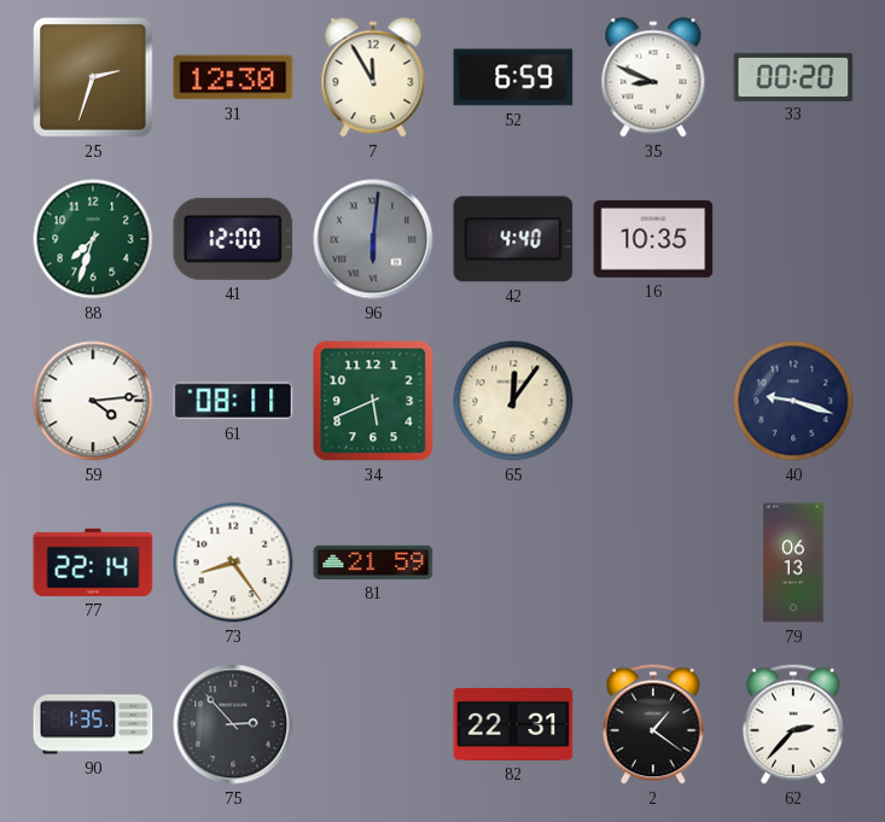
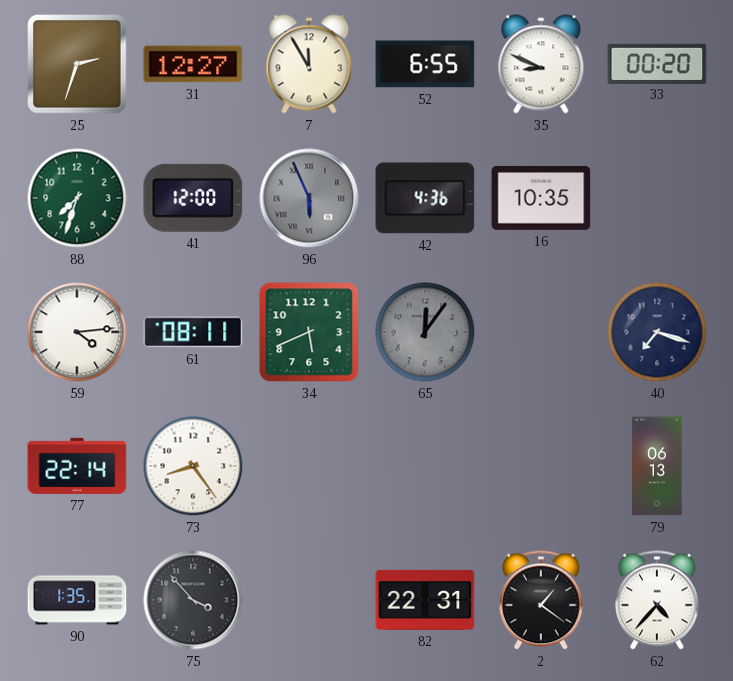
31: 12:30 -> 12:27 (193, 64)
52: 6:59 -> 6:55 (425, 64)
96: 6:01 -> 5:56 (309, 198)
42: 4:40 -> 4:36 (425, 198)
65 dial: cream -> grey (425, 332)
40: 9:18 -> 7:18 (657, 332)
81: 21:59 -> none (373, 562)
75: 2:53 -> 3:53 (193, 600)
62: 2:37 -> 4:37 (658, 600)
